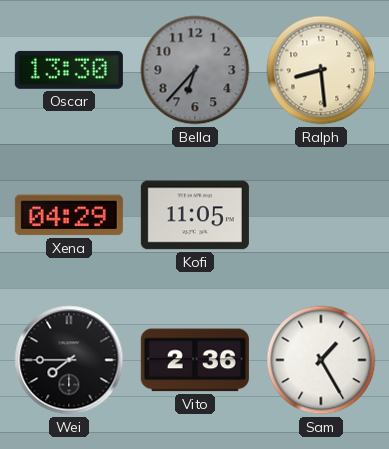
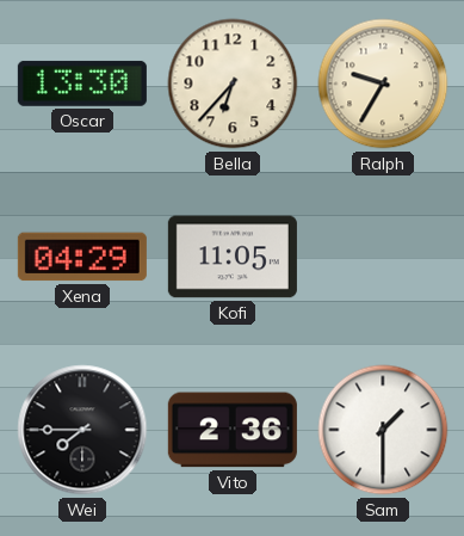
Bella dial: grey -> cream (233, 84)
Ralph: 8:29 -> 9:35 (383, 84)
Sam: 1:25 -> 1:30 (383, 430)
